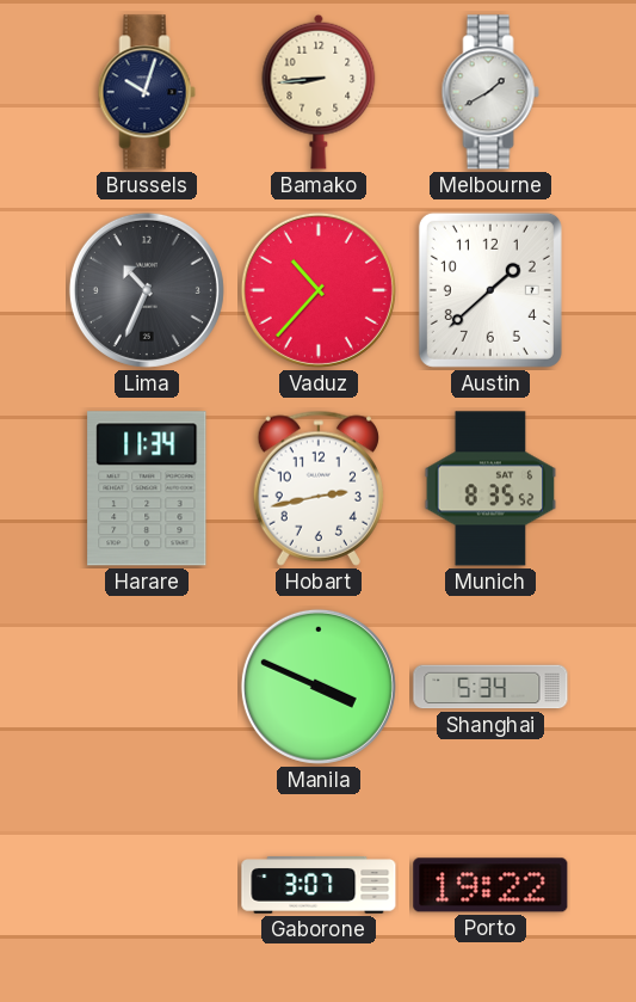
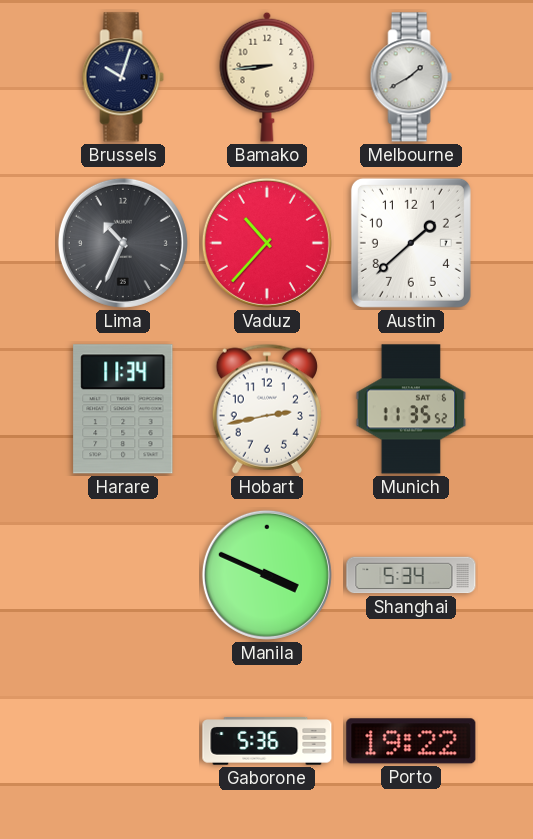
Munich: 8:35 -> 11:35 (411, 409)
Gaborone: 3:07 -> 5:36 (267, 741)
